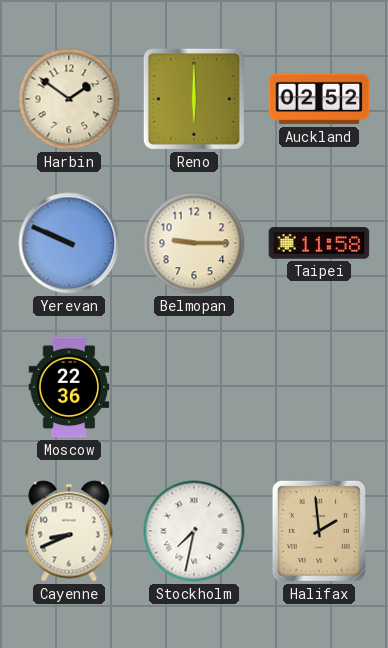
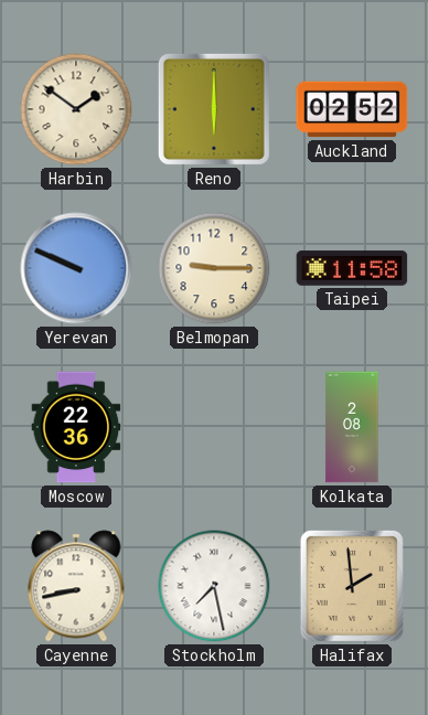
Kolkata: none -> 2:08 (352, 427)
Cayenne: 8:41 -> 8:43 (76, 586)
Stockholm: 7:32 -> 7:28 (214, 586)
